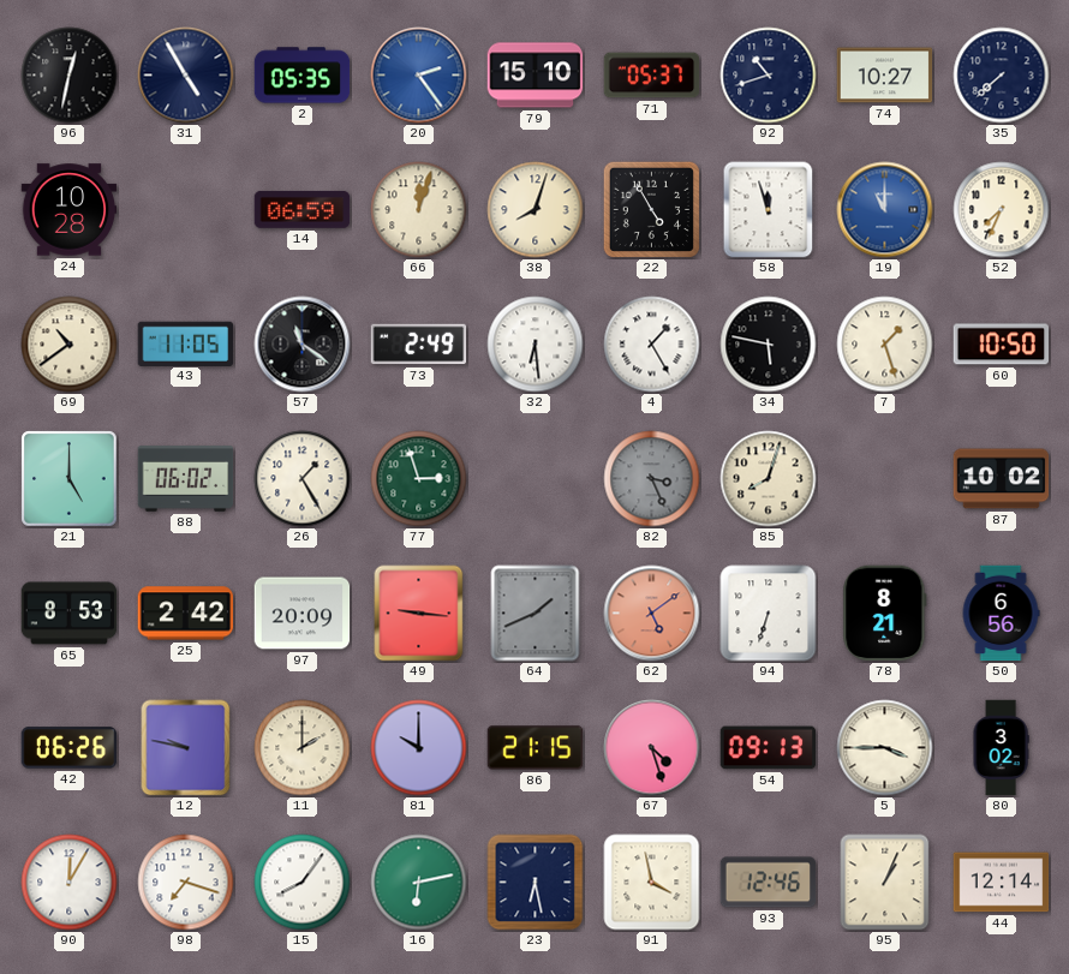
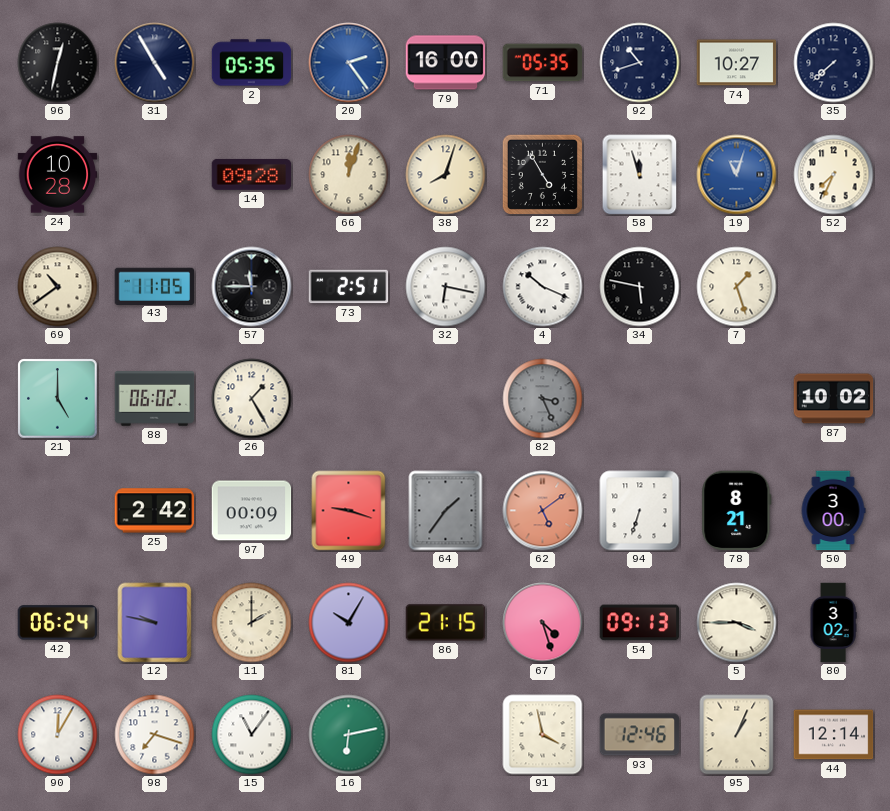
79: 15:10 -> 16:00 (446, 63)
71: 05:37 -> 05:35 (543, 63)
14: 06:59 -> 09:28 (252, 175)
19: 11:00 -> 11:03 (737, 175)
57: 11:21 -> 11:45 (252, 287)
73: 2:49 -> 2:51 (349, 287)
32: 6:29 -> 6:17 (446, 287)
4: 1:25 -> 10:19 (543, 287)
60: 10:50 -> none (1002, 345)
77: 2:57 -> none (419, 479)
85: 8:03 -> none (769, 479)
65: 8:53 -> none (70, 614)
97: 20:09 -> 00:09 (252, 511)
49: 9:16 -> 9:18 (349, 511)
64: 1:41 -> 1:36 (446, 511)
50: 6:56 -> 3:00 (833, 511)
42: 06:26 -> 06:24 (58, 623)
81: 10:00 -> 10:05 (349, 623)
15: 8:06 -> 11:06 (252, 735)
23: 6:28 -> none (536, 883)
